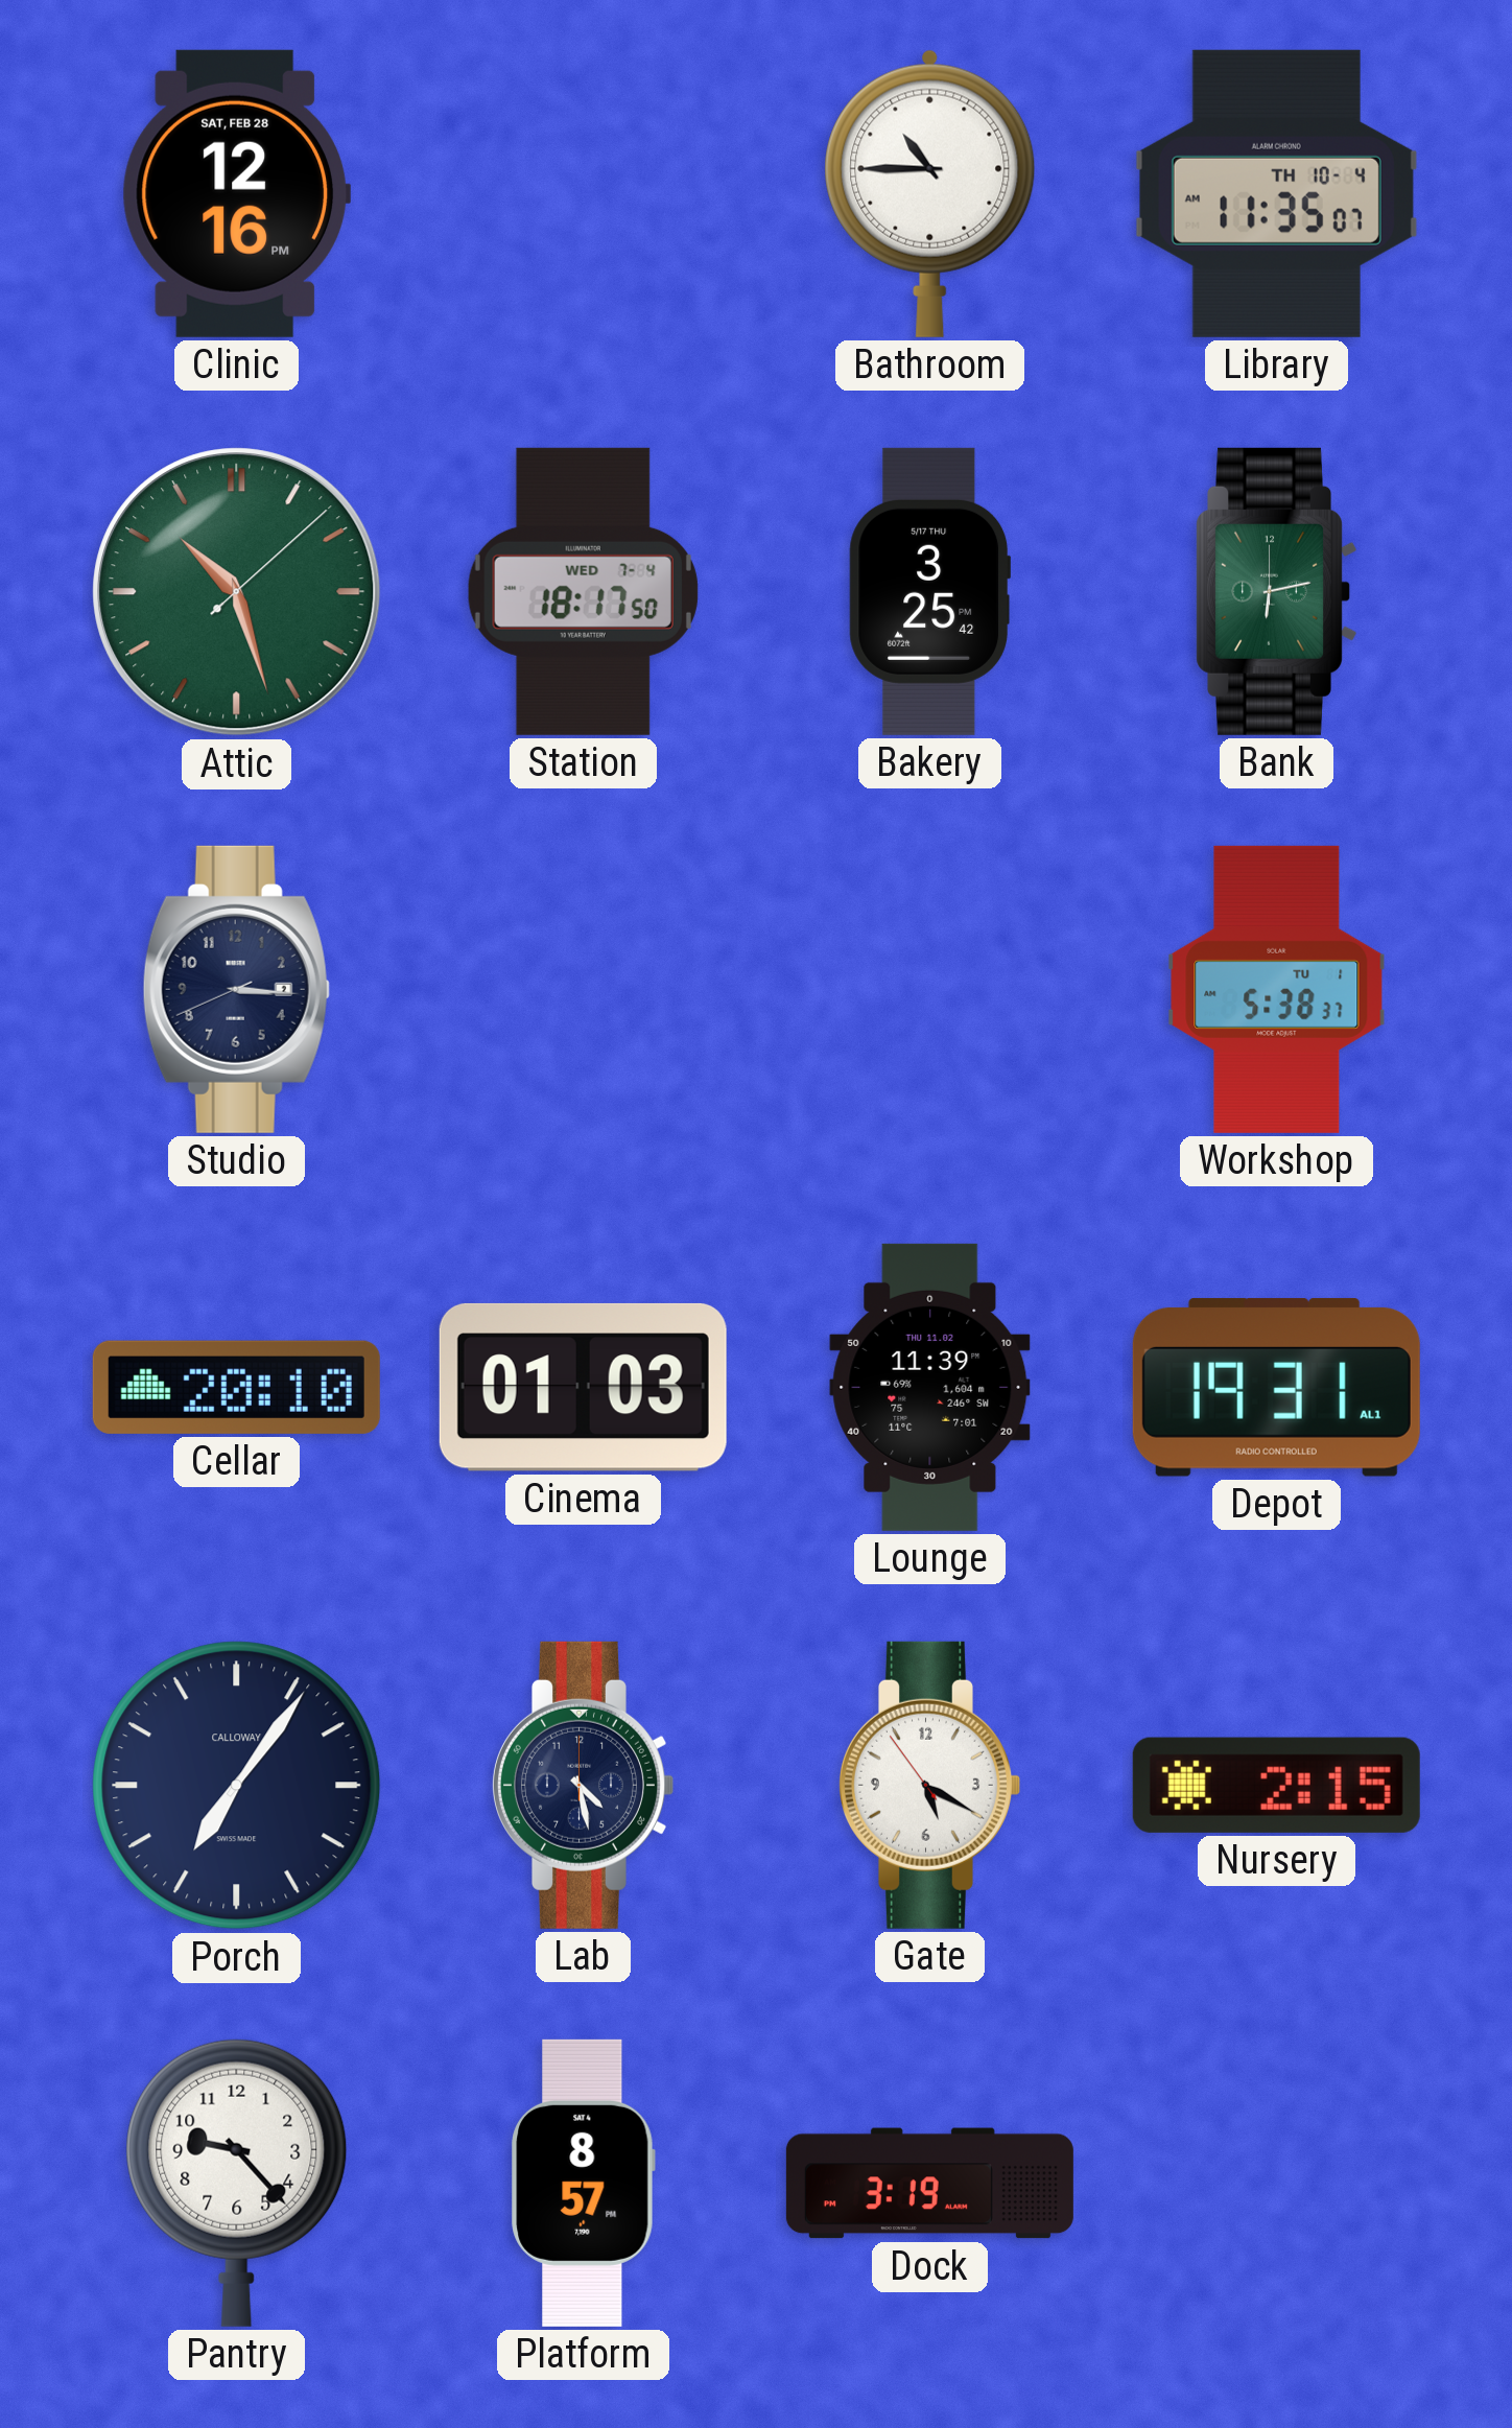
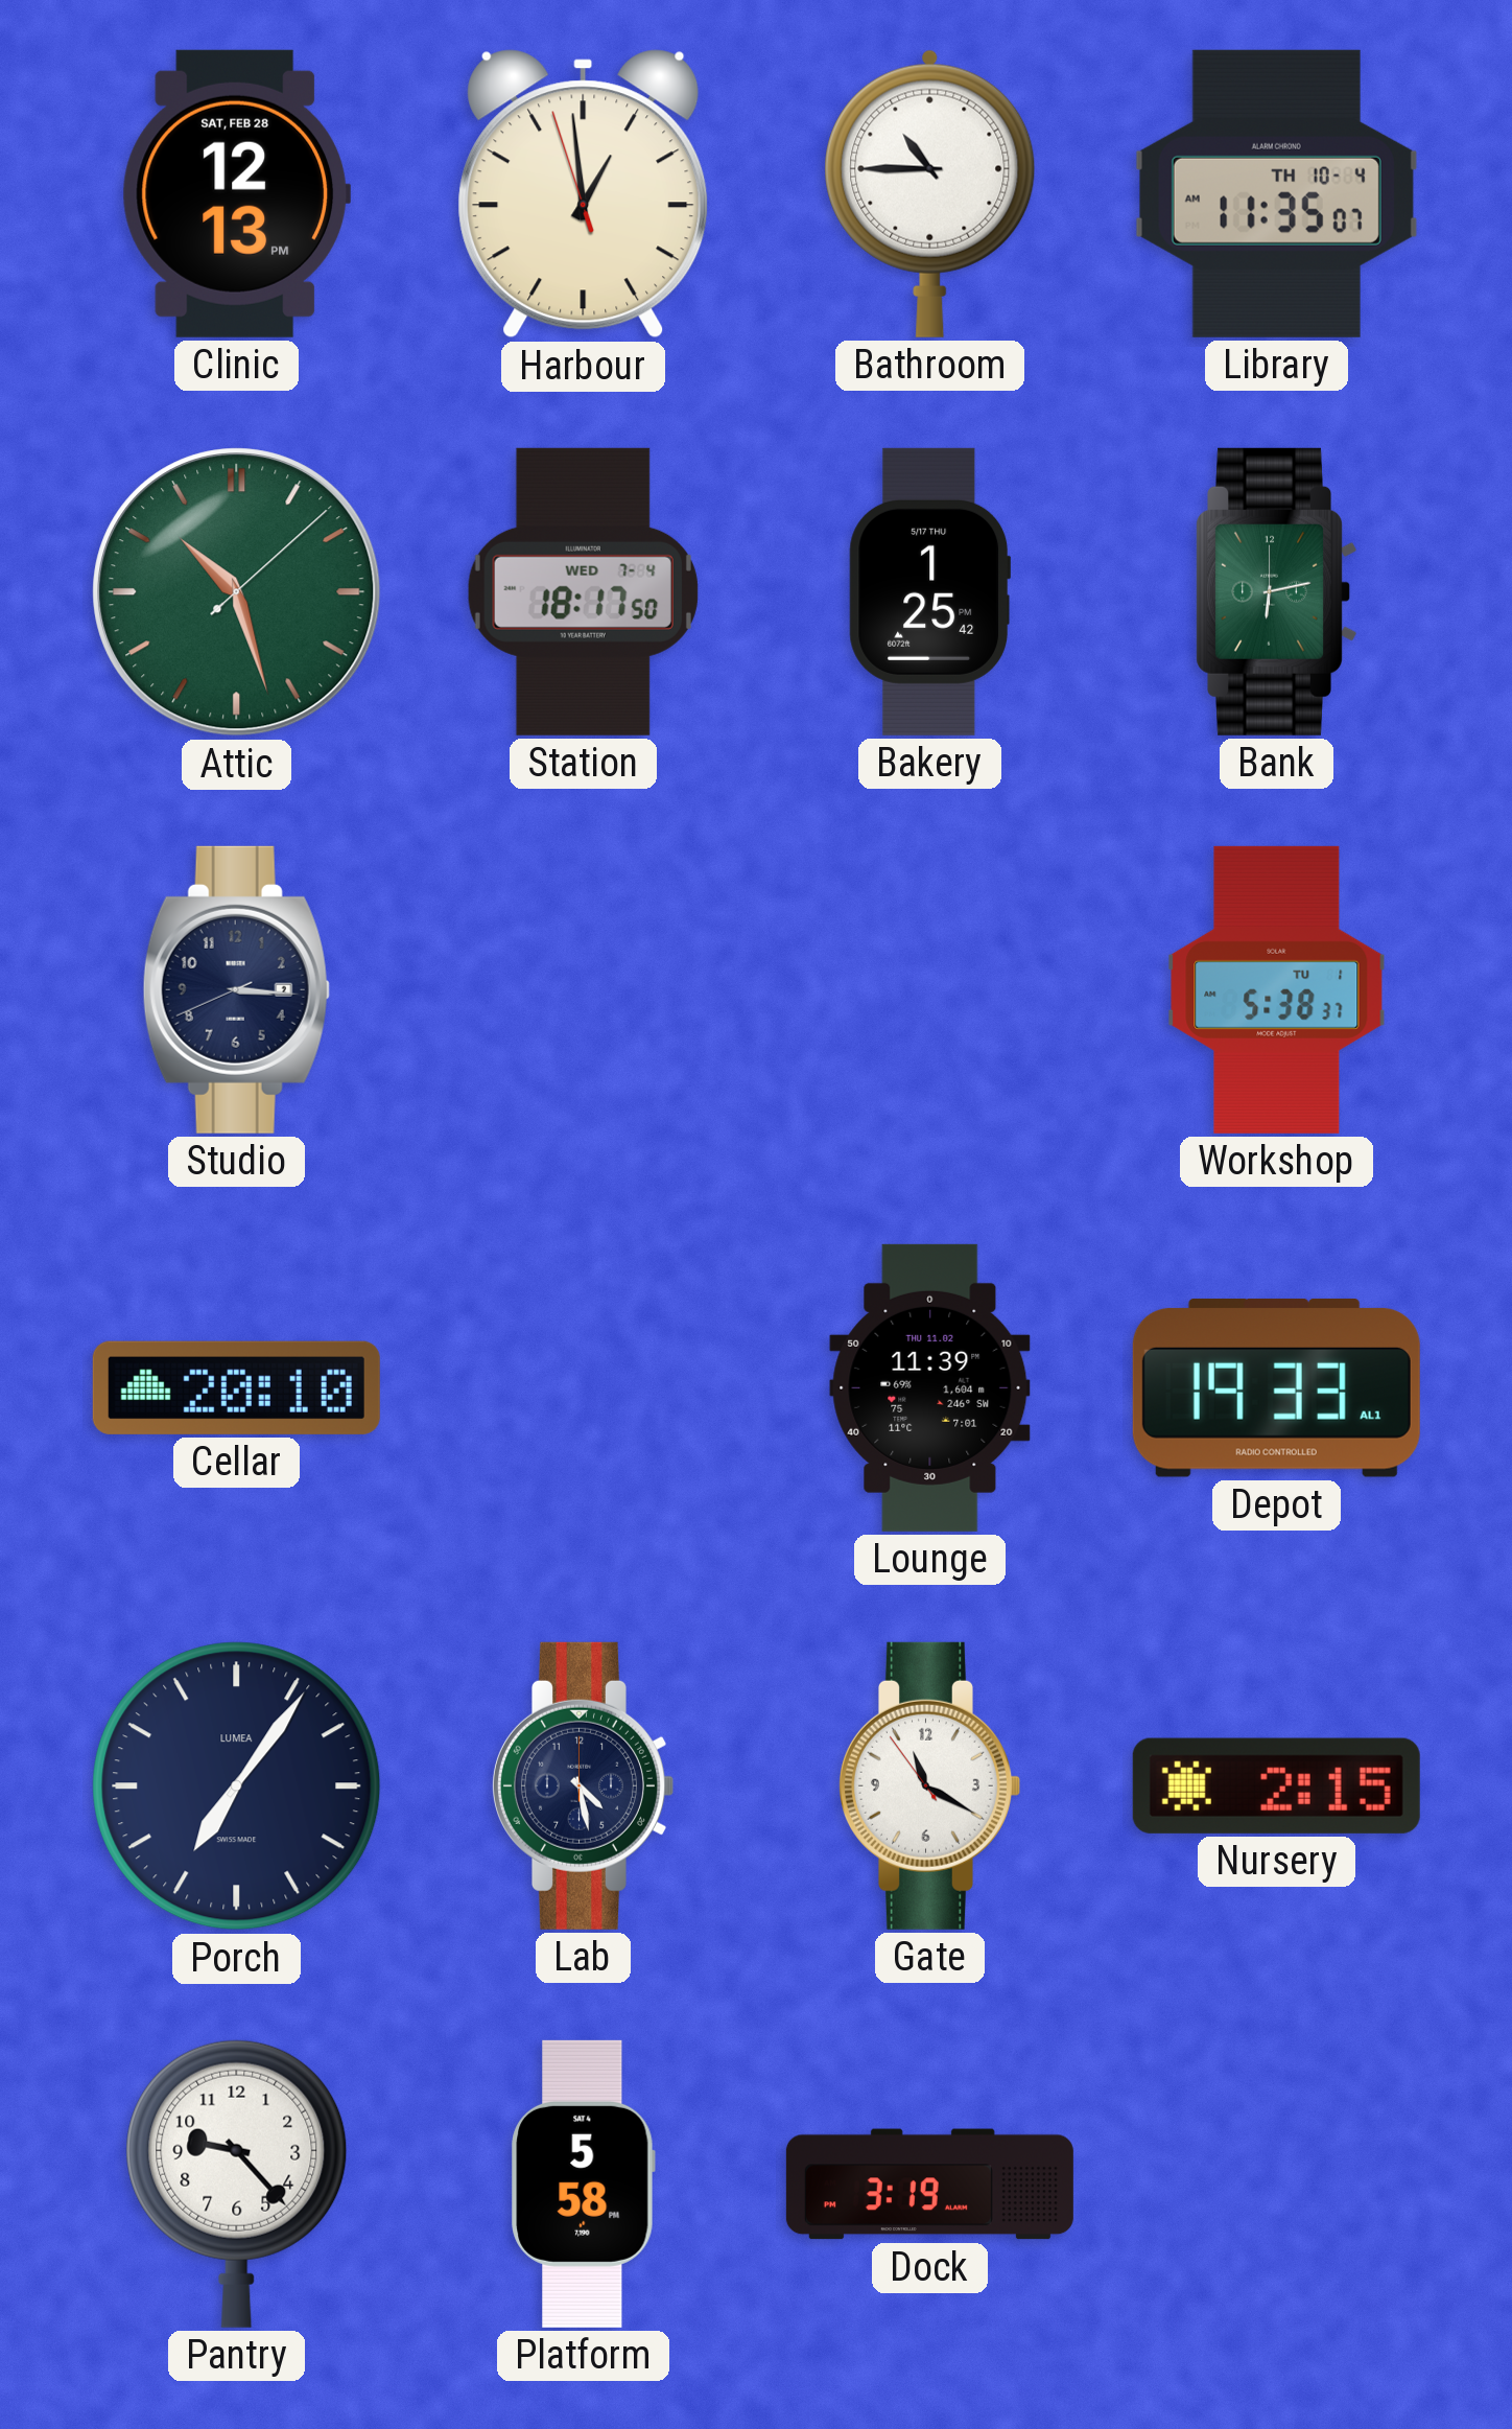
Clinic: 12:16 -> 12:13 (236, 193)
Harbour: none -> 12:58 (584, 194)
Bakery: 3:25 -> 1:25 (929, 591)
Cinema: 01:03 -> none (583, 1387)
Depot: 19:31 -> 19:33 (1276, 1387)
Porch brand: CALLOWAY -> LUMEA (237, 1786)
Gate: 5:19 -> 11:19 (929, 1785)
Platform: 8:57 -> 5:58 (583, 2183)
